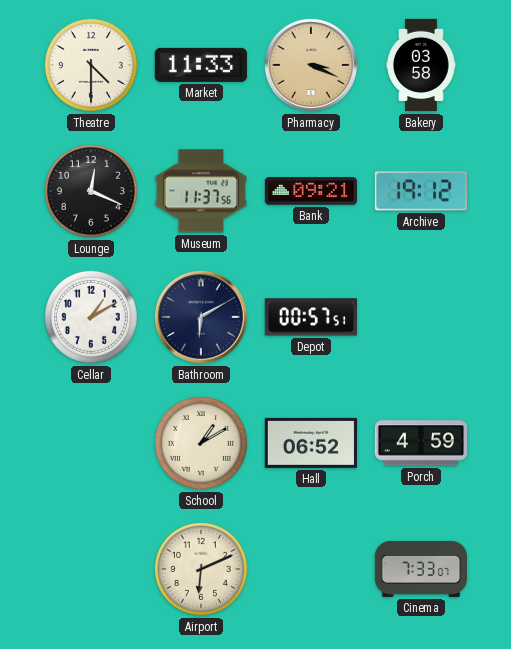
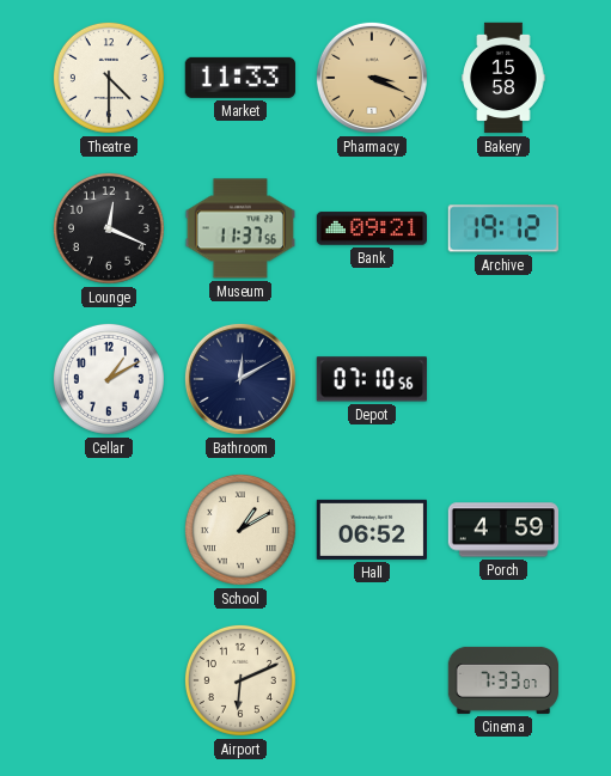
Bakery: 03:58 -> 15:58 (503, 78)
Bathroom: 6:10 -> 12:10 (240, 379)
Depot: 00:57 -> 07:10 (372, 379)
